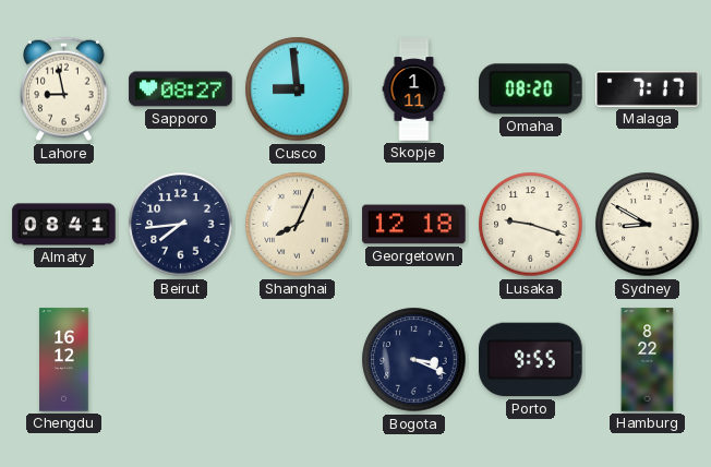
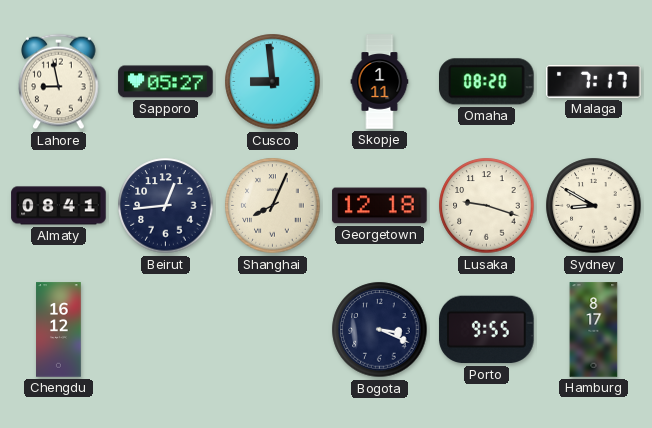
Sapporo: 08:27 -> 05:27 (166, 82)
Beirut: 7:44 -> 12:44 (166, 206)
Hamburg: 8:22 -> 8:17 (594, 330)
